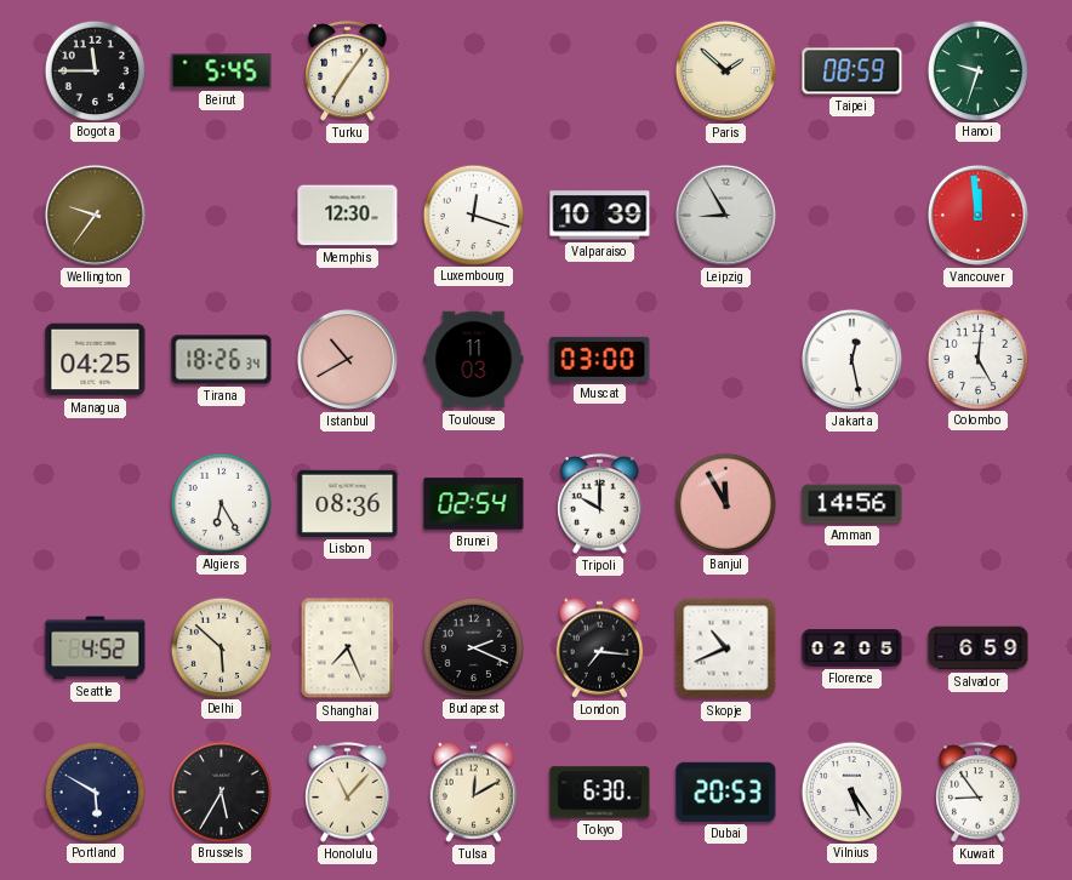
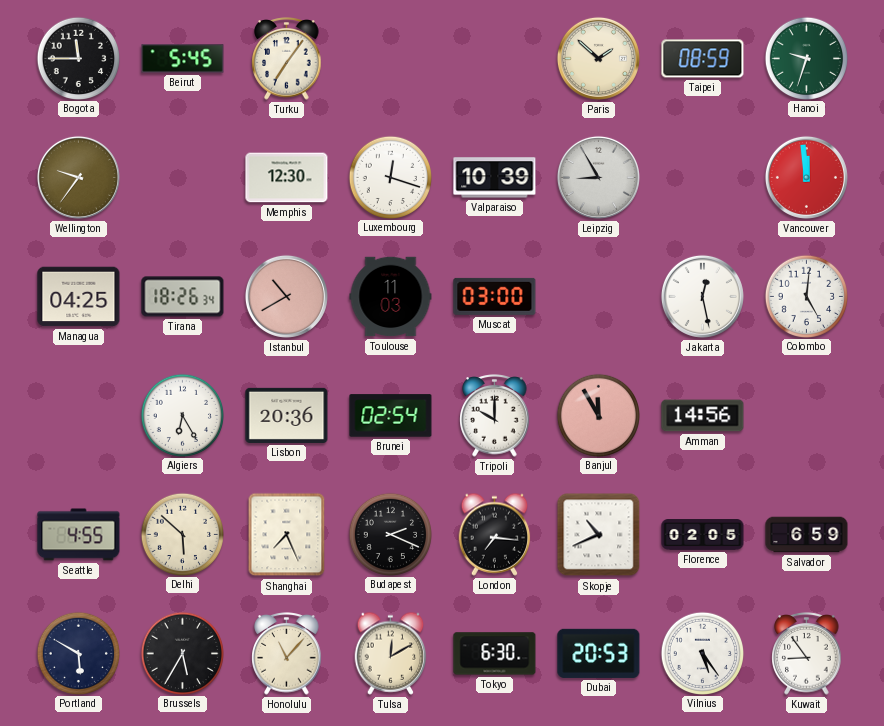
Lisbon: 08:36 -> 20:36 (287, 415)
Seattle: 4:52 -> 4:55 (79, 535)
